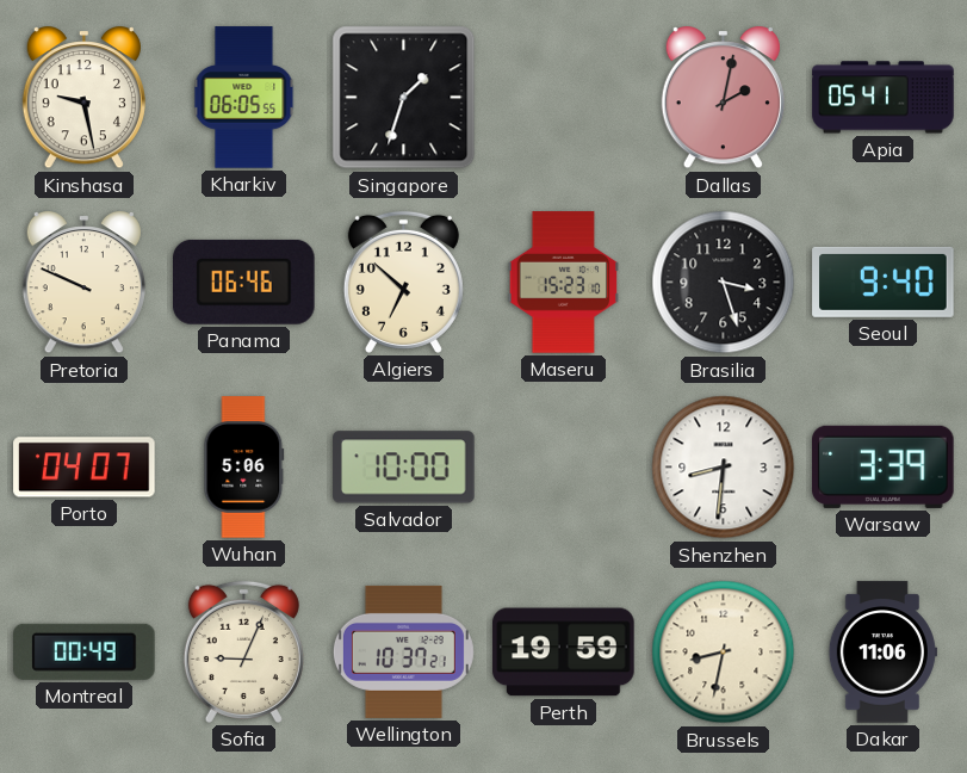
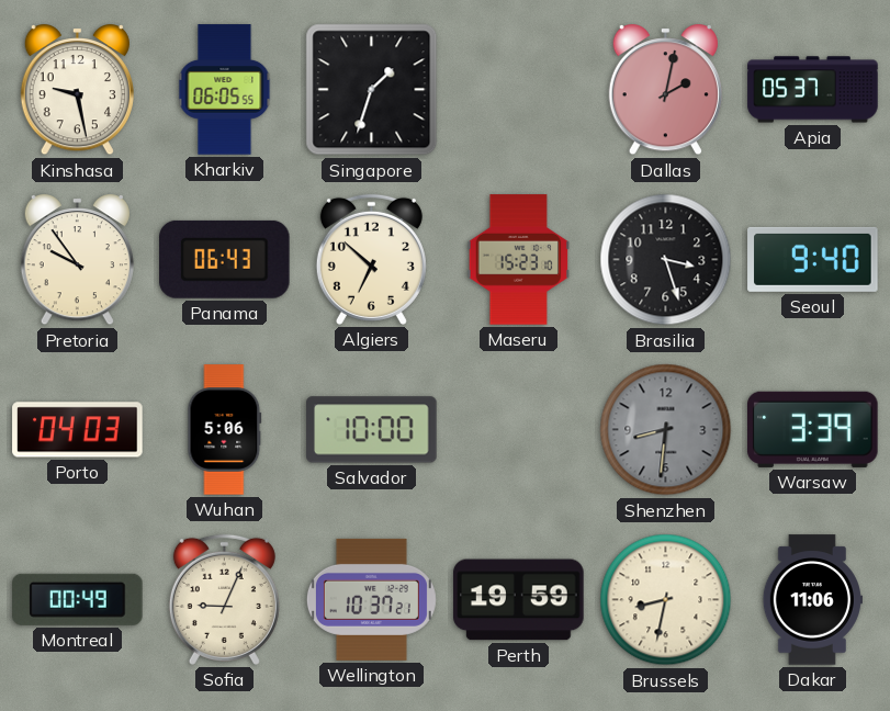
Apia: 05:41 -> 05:37 (813, 90)
Pretoria: 9:49 -> 9:54 (77, 260)
Panama: 06:46 -> 06:43 (225, 259)
Porto: 04:07 -> 04:03 (78, 430)
Shenzhen dial: white -> grey (666, 430)
